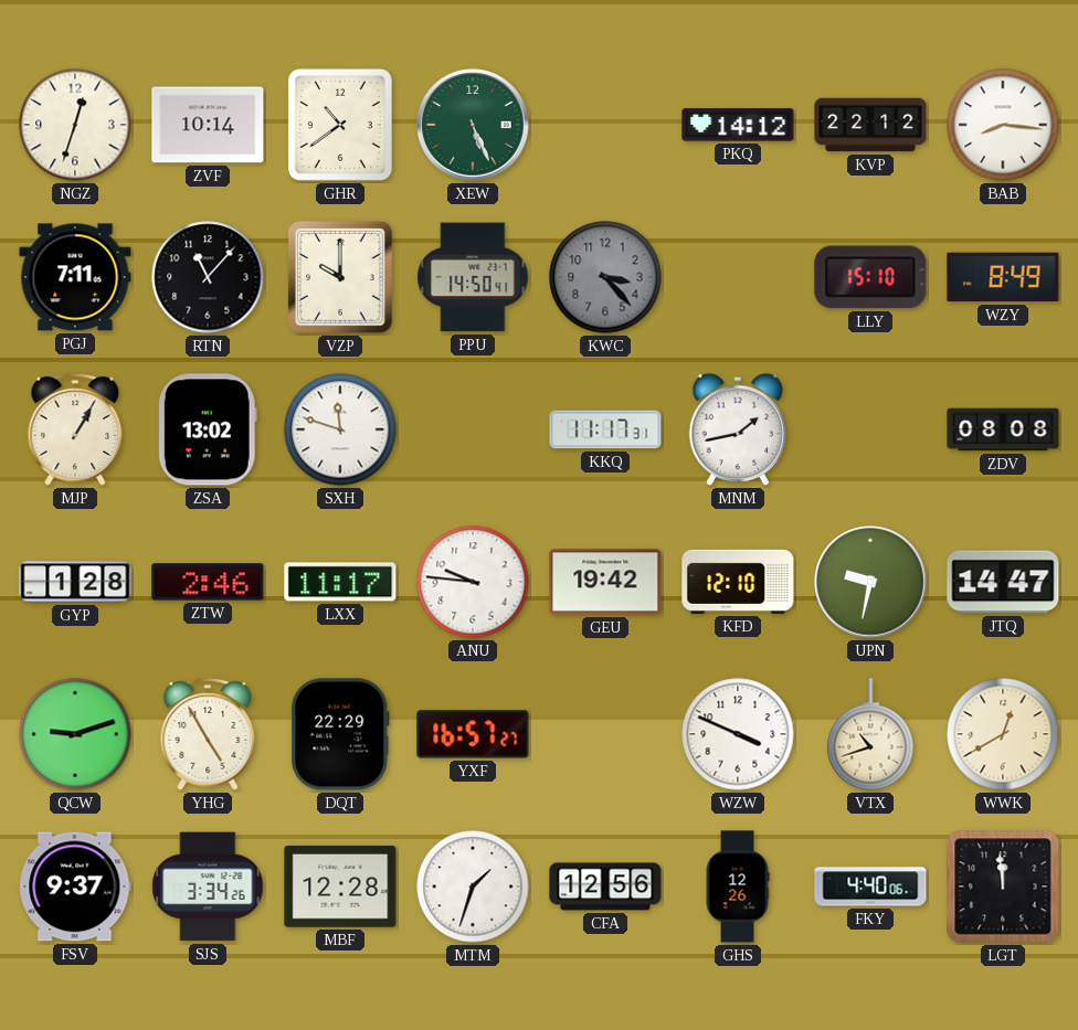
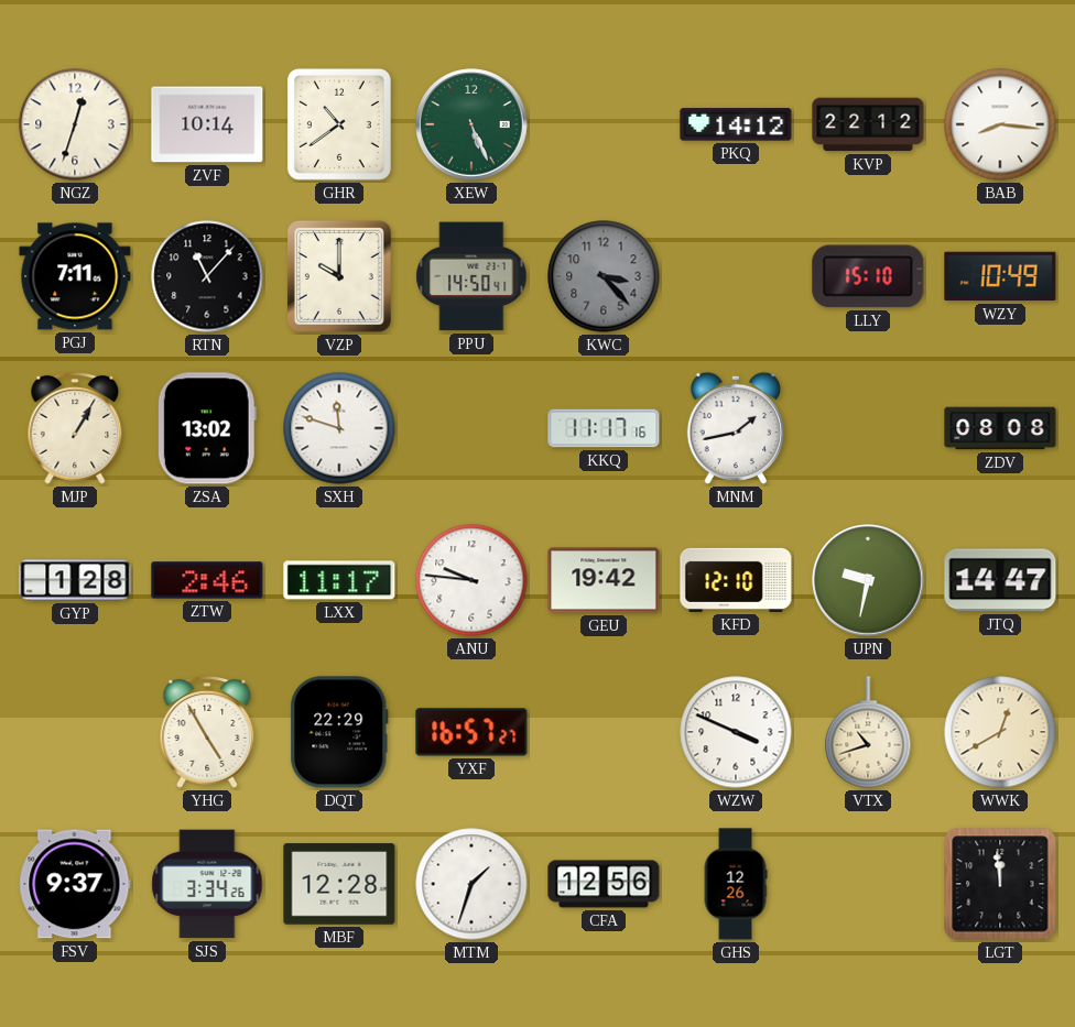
WZY: 8:49 -> 10:49 (1000, 276)
KKQ: 11:17:31 -> 11:17:16 (604, 428)
QCW: 9:12 -> none (75, 734)
FKY: 4:40 -> none (870, 886)
